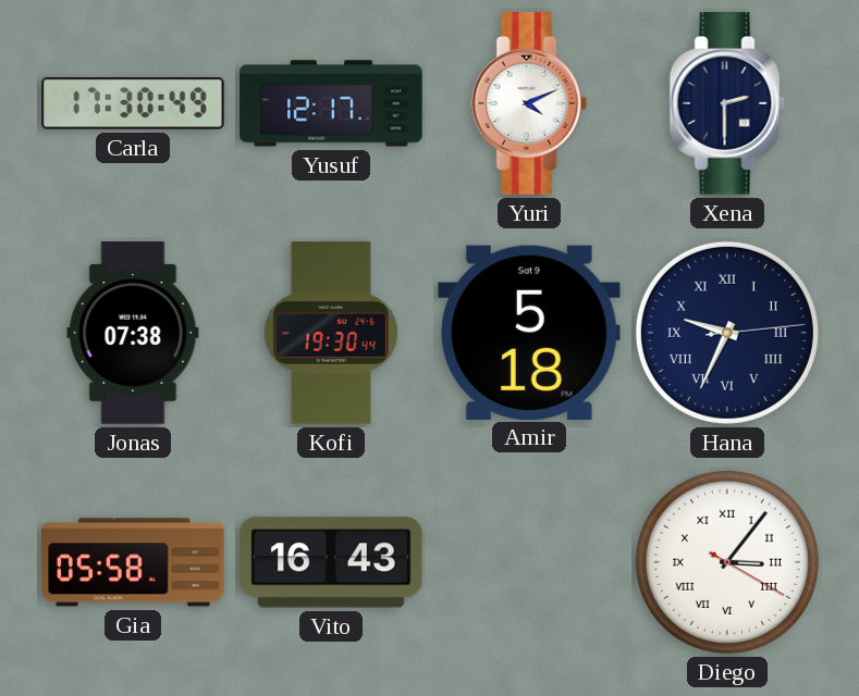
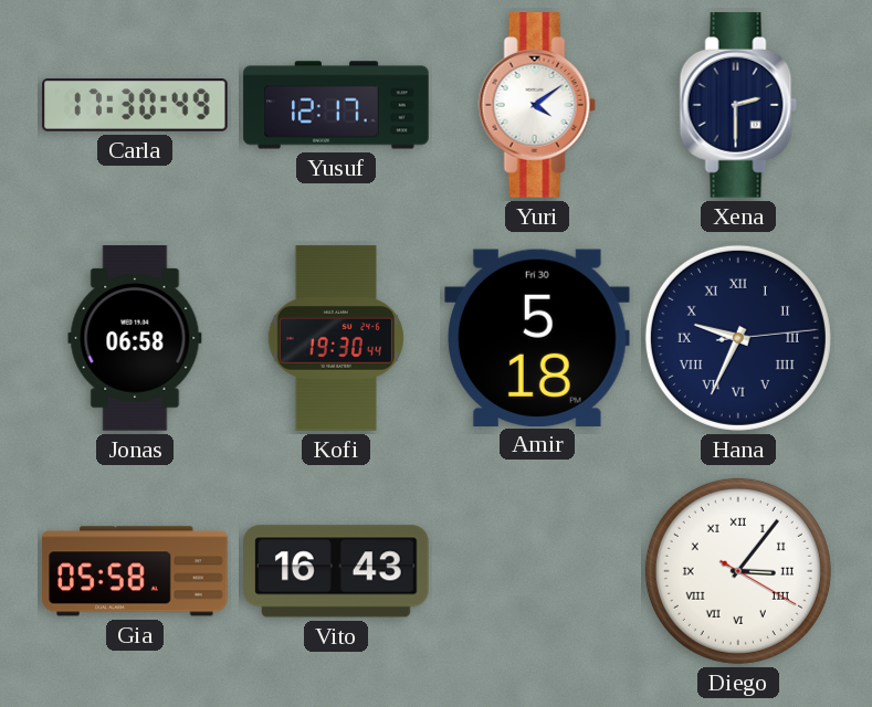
Yuri: 4:11 -> 4:09 (537, 105)
Jonas: 07:38 -> 06:58 (135, 338)
Amir date: Sat 9 -> Fri 30 (537, 337)
